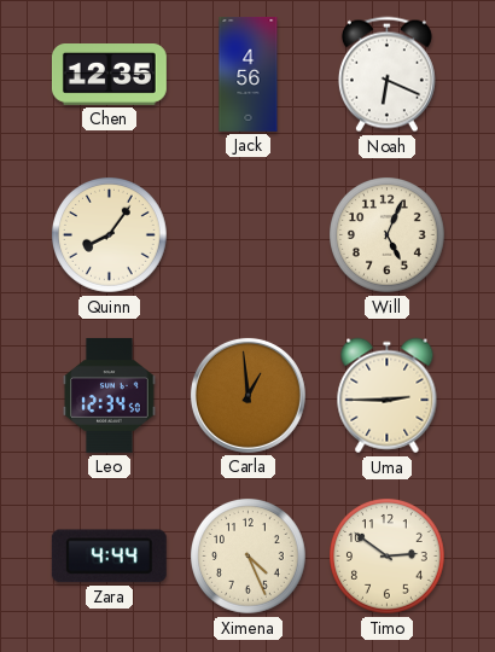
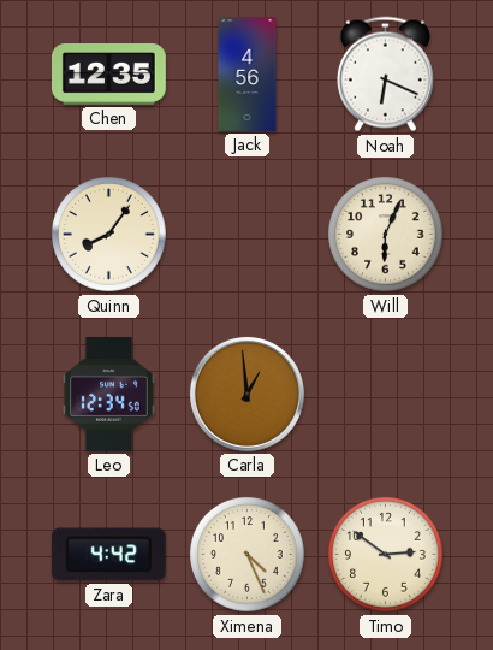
Will: 5:04 -> 6:04 (386, 235)
Uma: 2:45 -> none (388, 396)
Zara: 4:44 -> 4:42 (108, 555)
